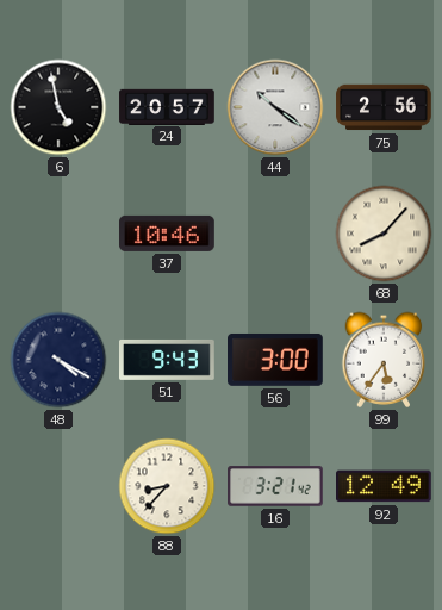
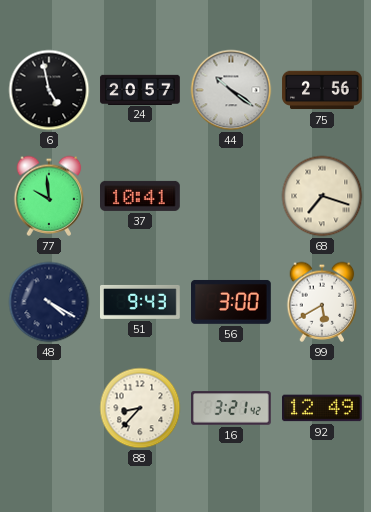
77: none -> 9:59 (49, 196)
37: 10:46 -> 10:41 (141, 196)
68: 8:07 -> 7:18 (322, 196)
99: 5:36 -> 5:40 (322, 302)
